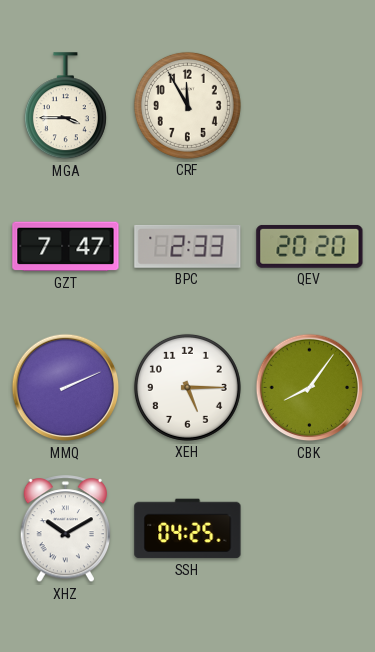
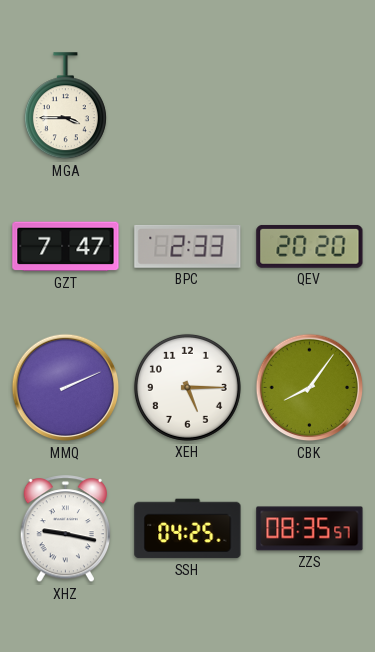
CRF: 11:55 -> none (187, 105)
XHZ: 10:10 -> 9:17 (65, 529)
ZZS: none -> 08:35 (310, 529)
